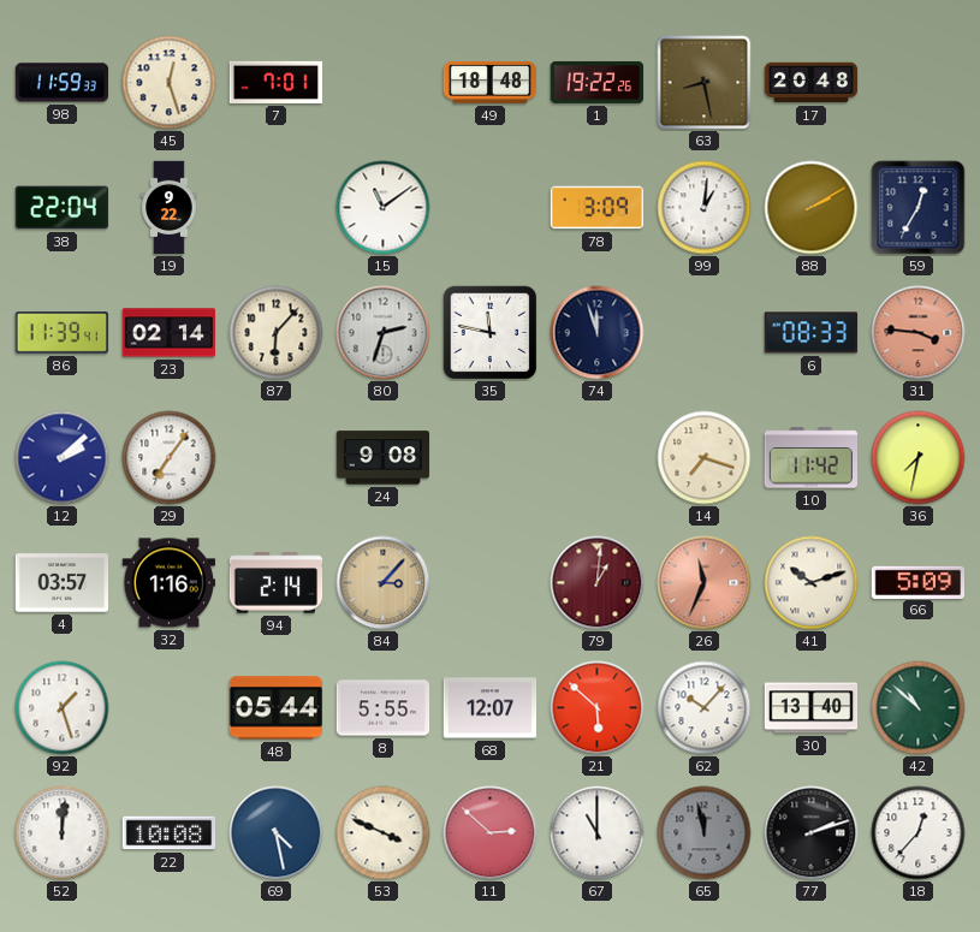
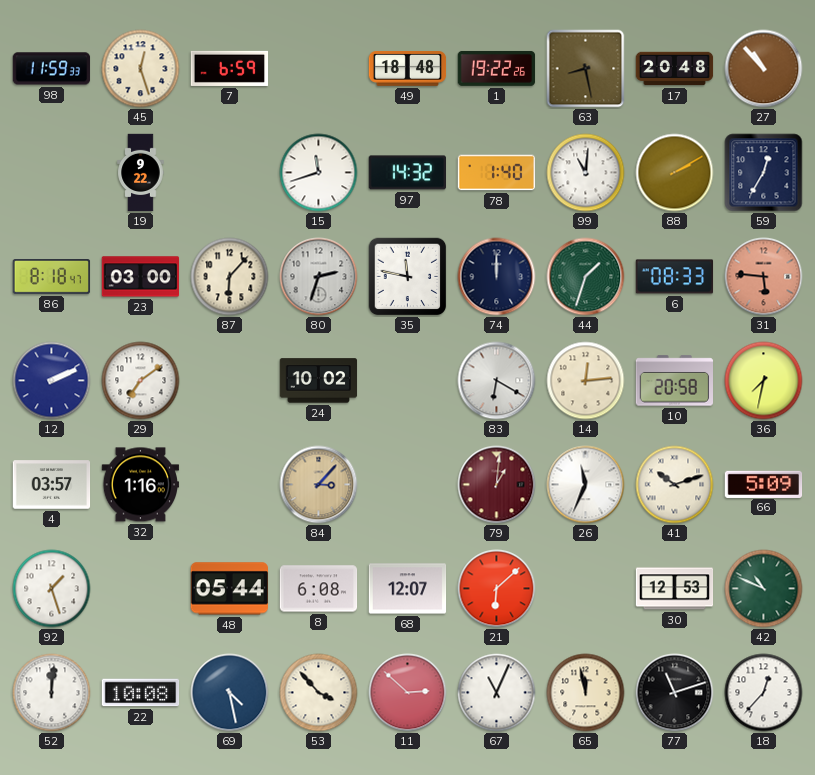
7: 7:01 -> 6:59 (230, 68)
27: none -> 10:53 (764, 69)
38: 22:04 -> none (63, 208)
15: 11:09 -> 11:42 (319, 173)
97: none -> 14:32 (407, 173)
78: 3:09 -> 1:40 (497, 173)
99: 1:01 -> 11:01 (586, 173)
86: 11:39 -> 8:18 (52, 277)
23: 02:14 -> 03:00 (141, 277)
74: 11:57 -> 12:00 (497, 277)
44: none -> 1:33 (586, 277)
31: 3:46 -> 5:46 (764, 277)
12: 2:08 -> 2:11 (52, 381)
29: 7:06 -> 7:09 (141, 381)
24: 9:08 -> 10:02 (319, 381)
83: none -> 6:20 (497, 381)
14: 7:18 -> 12:14 (586, 381)
10: 11:42 -> 20:58 (675, 381)
94: 2:14 -> none (277, 583)
26 dial: salmon -> white (586, 485)
8: 5:55 -> 6:08 (319, 589)
21: 5:52 -> 6:08 (497, 589)
62: 10:07 -> none (705, 708)
30: 13:40 -> 12:53 (675, 589)
42: 10:52 -> 10:49 (764, 589)
53: 3:49 -> 3:53 (319, 693)
67: 11:00 -> 11:04 (497, 693)
65 dial: grey -> cream (586, 693)
77: 2:12 -> 11:12 (675, 693)
